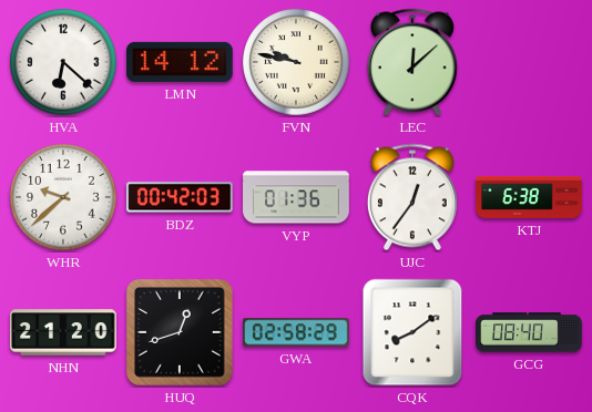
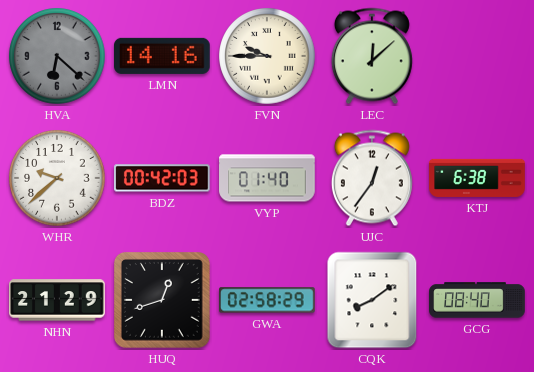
HVA dial: white -> grey (57, 56)
LMN: 14:12 -> 14:16 (163, 56)
FVN: 9:47 -> 9:45 (267, 56)
VYP: 01:36 -> 01:40 (267, 178)
NHN: 21:20 -> 21:29 (58, 300)
